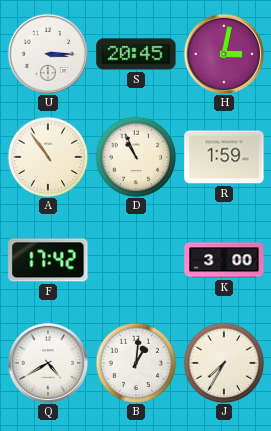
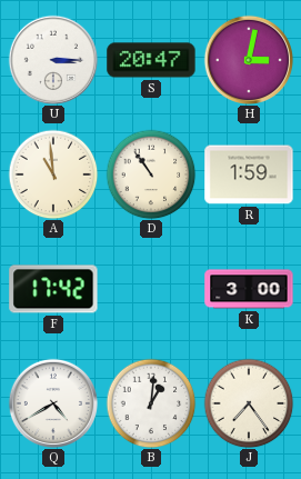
S: 20:45 -> 20:47 (151, 60)
A: 10:54 -> 10:59 (53, 174)
D: 10:56 -> 10:54 (151, 174)
J: 7:35 -> 7:24 (249, 403)
